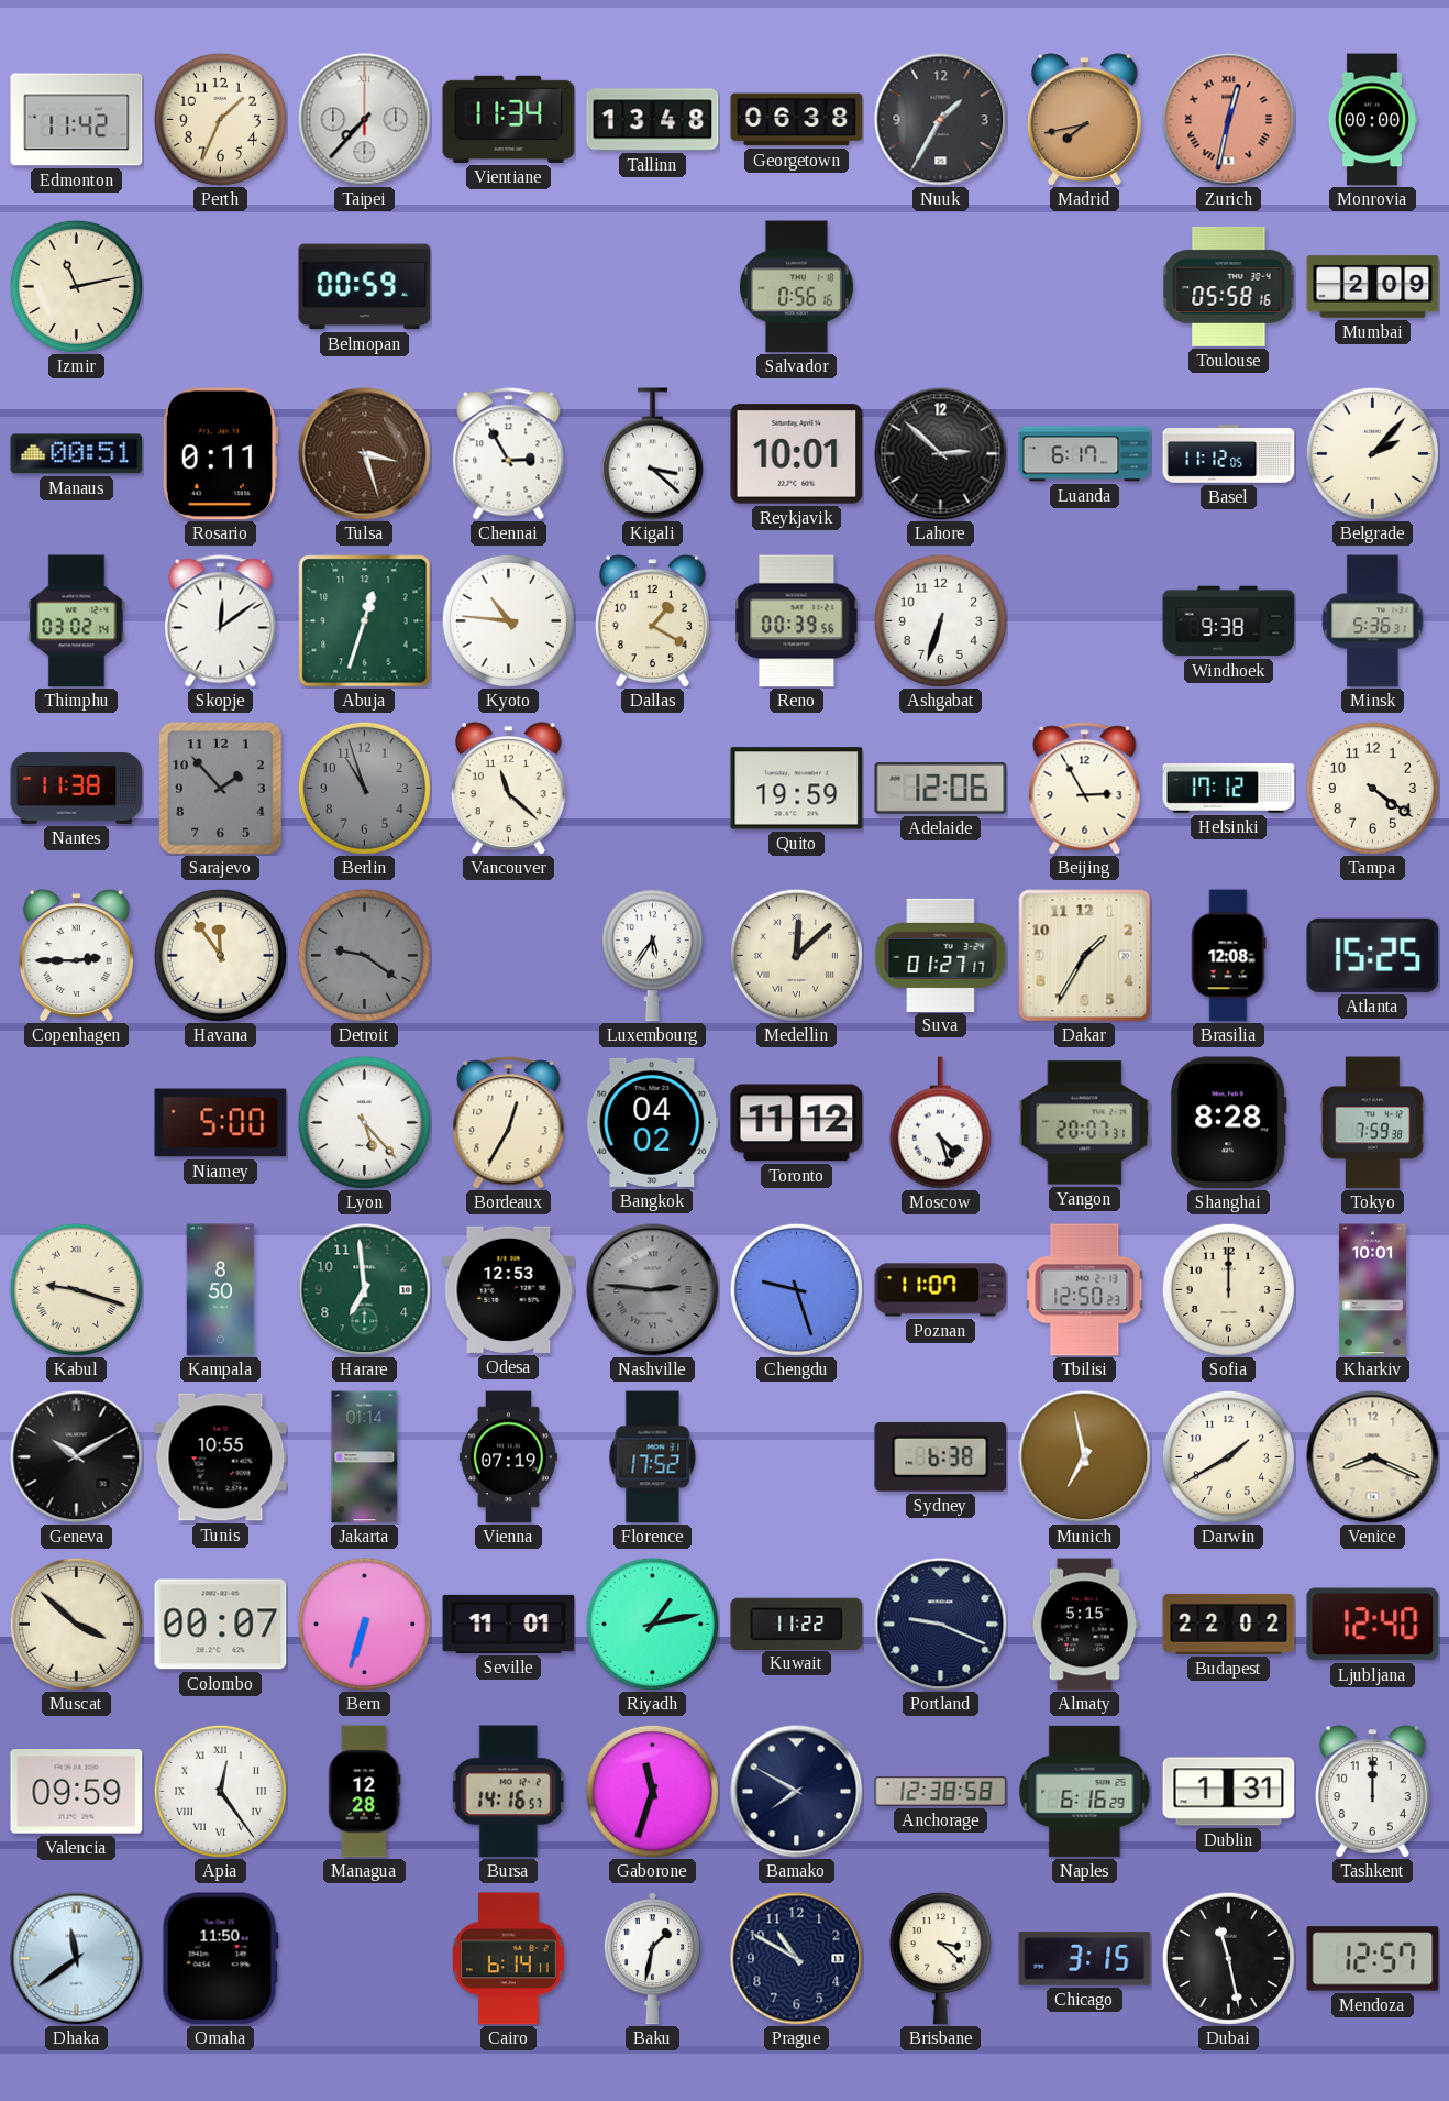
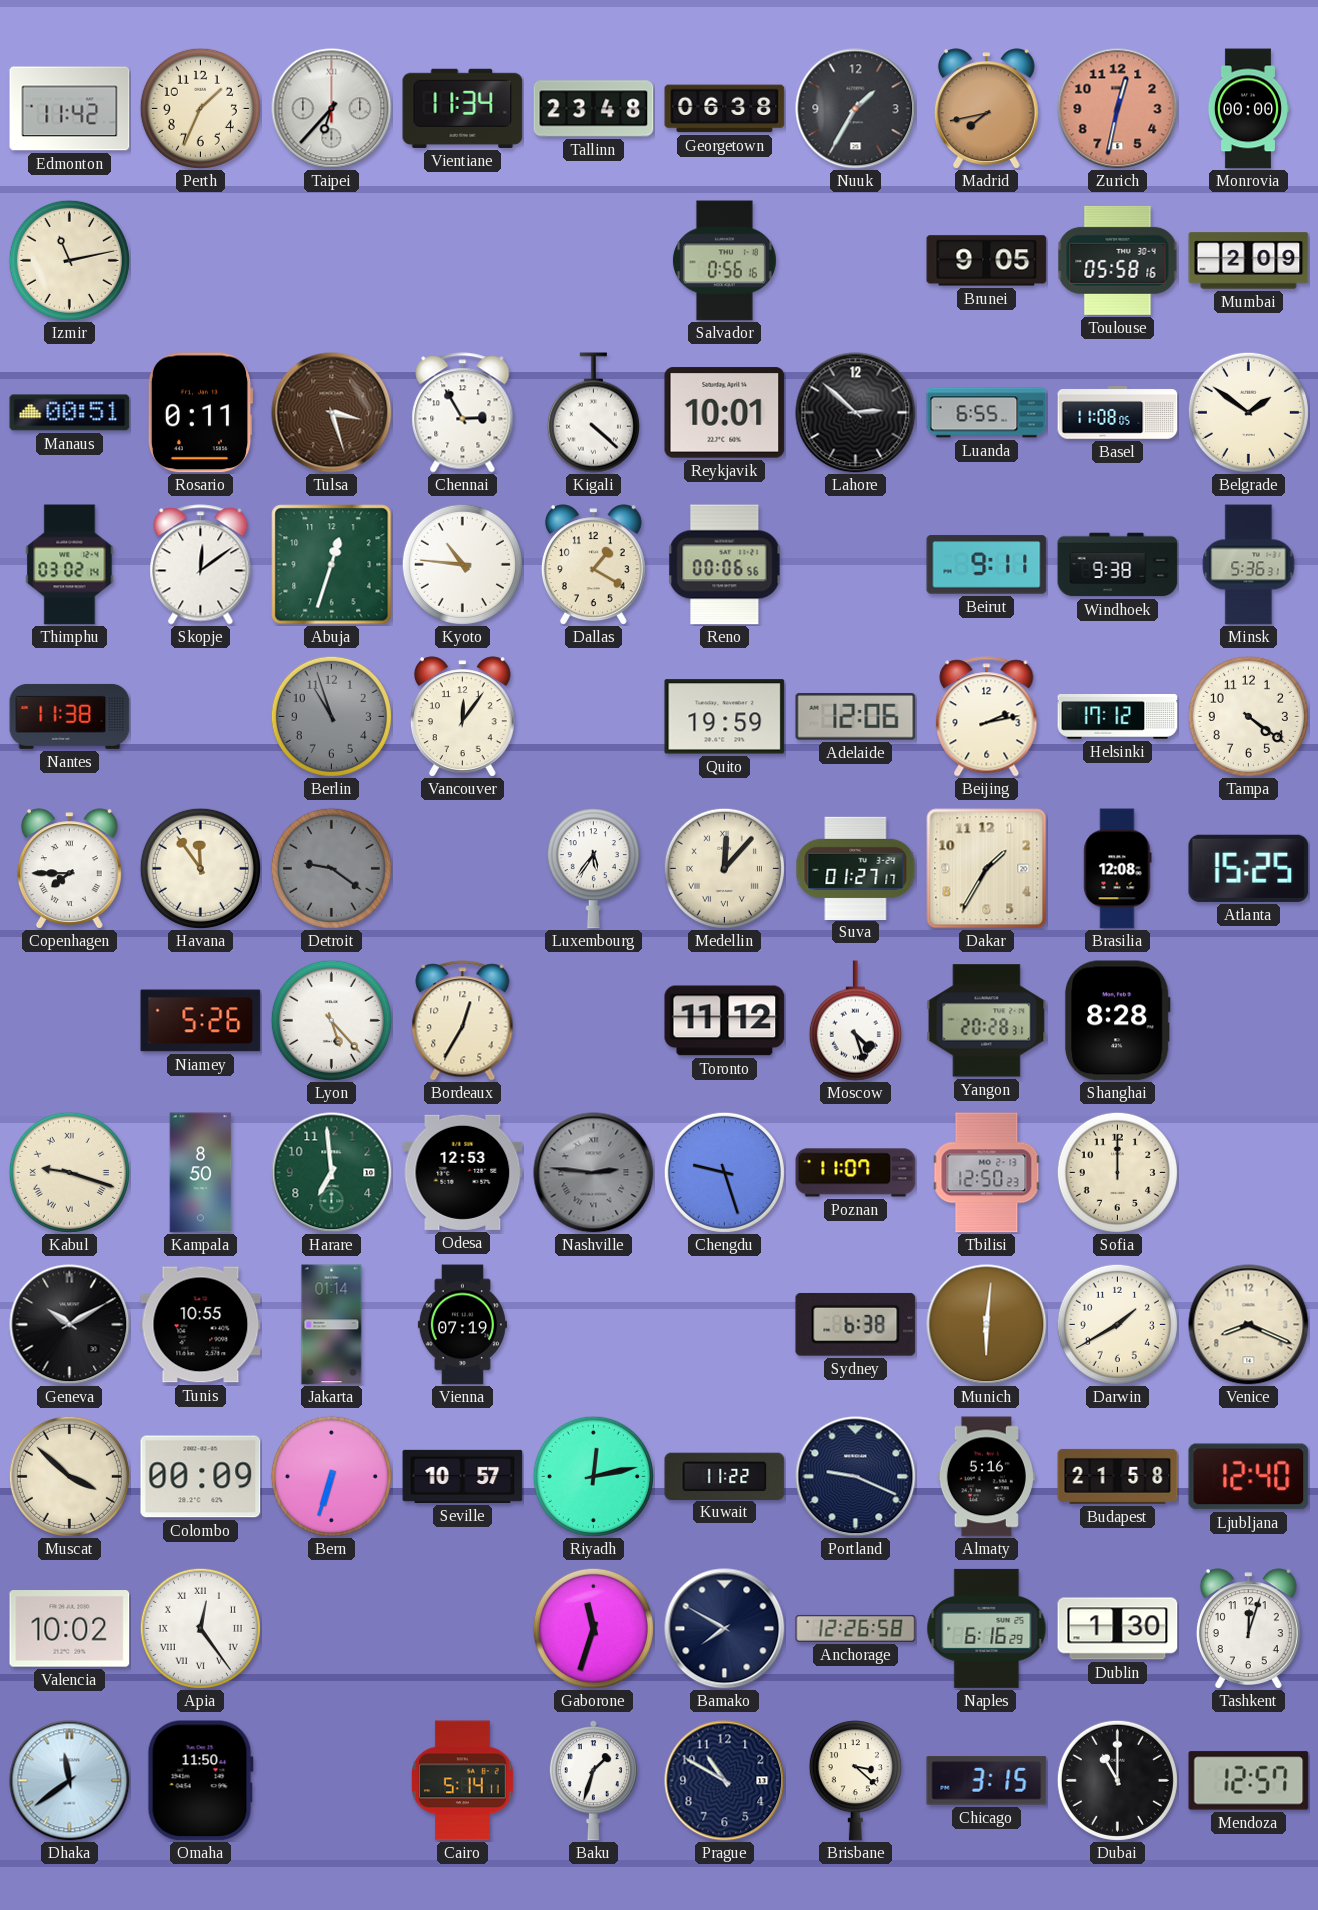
Taipei: 7:37 -> 6:37 (332, 109)
Tallinn: 13:48 -> 23:48 (594, 109)
Zurich numerals: Roman -> Arabic (1118, 109)
Belmopan: 00:59 -> none (365, 287)
Brunei: none -> 9:05 (987, 261)
Kigali: 3:22 -> 4:22 (593, 413)
Luanda: 6:17 -> 6:55 (987, 413)
Basel: 11:12 -> 11:08 (1118, 413)
Belgrade: 2:07 -> 1:51 (1248, 412)
Reno: 00:39 -> 00:06 (725, 565)
Ashgabat: 6:33 -> none (940, 620)
Beirut: none -> 9:11 (987, 565)
Sarajevo: 1:53 -> none (221, 789)
Vancouver: 11:22 -> 12:06 (462, 716)
Beijing: 2:55 -> 2:13 (987, 717)
Copenhagen: 2:45 -> 7:45 (69, 868)
Medellin: 12:08 -> 12:07 (724, 868)
Niamey: 5:00 -> 5:26 (201, 1021)
Bangkok: 04:02 -> none (653, 1122)
Yangon: 20:07 -> 20:28 (987, 1021)
Tokyo: 7:59 -> none (1372, 1123)
Kharkiv: 10:01 -> none (1372, 1290)
Florence: 17:52 -> none (653, 1458)
Munich: 6:58 -> 6:01 (987, 1325)
Colombo: 00:07 -> 00:09 (201, 1477)
Seville: 11:01 -> 10:57 (463, 1476)
Riyadh: 1:13 -> 12:13 (593, 1476)
Almaty: 5:15 -> 5:16 (986, 1477)
Budapest: 22:02 -> 21:58 (1118, 1476)
Valencia: 09:59 -> 10:02 (70, 1629)
Managua: 12:28 -> none (365, 1792)
Bursa: 14:16 -> none (508, 1792)
Anchorage: 12:38 -> 12:26 (856, 1628)
Dublin: 1:31 -> 1:30 (1118, 1629)
Tashkent: 12:00 -> 12:03 (1248, 1628)
Cairo: 6:14 -> 5:14 (462, 1781)
Baku: 1:32 -> 1:33 (593, 1781)
Dubai: 11:28 -> 11:00 (1117, 1780)
